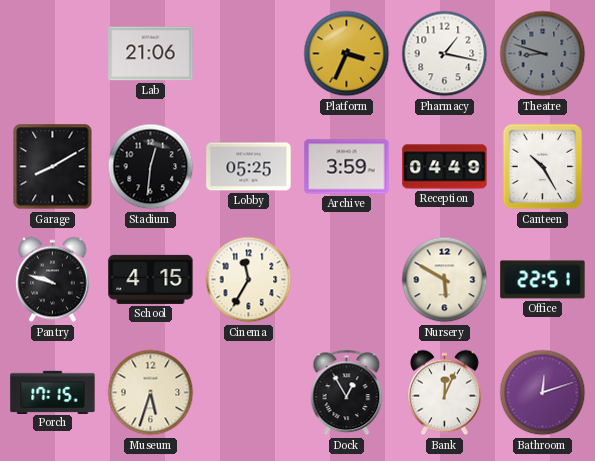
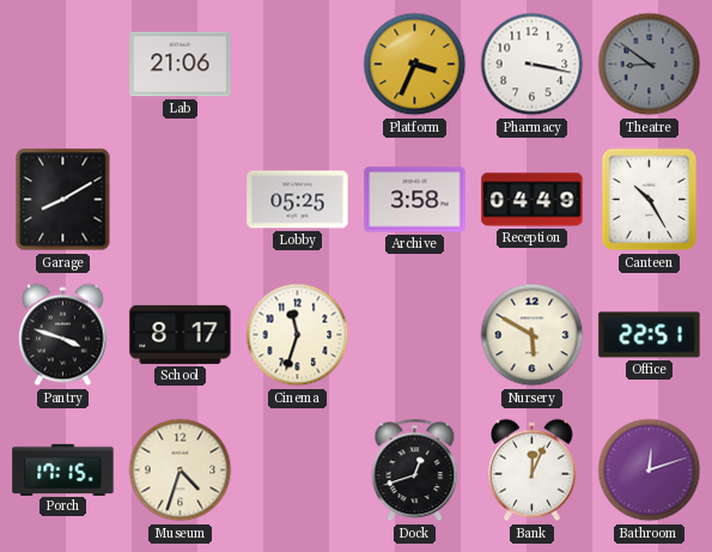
Pharmacy: 1:17 -> 3:17 (533, 65)
Theatre: 8:48 -> 8:51 (650, 65)
Stadium: 12:31 -> none (151, 167)
Archive: 3:59 -> 3:58 (415, 200)
Pantry: 9:48 -> 3:48 (63, 335)
School: 4:15 -> 8:17 (181, 334)
Cinema: 11:35 -> 11:33 (298, 335)
Museum: 5:33 -> 4:33 (181, 471)
Dock: 12:55 -> 12:42 (415, 471)
